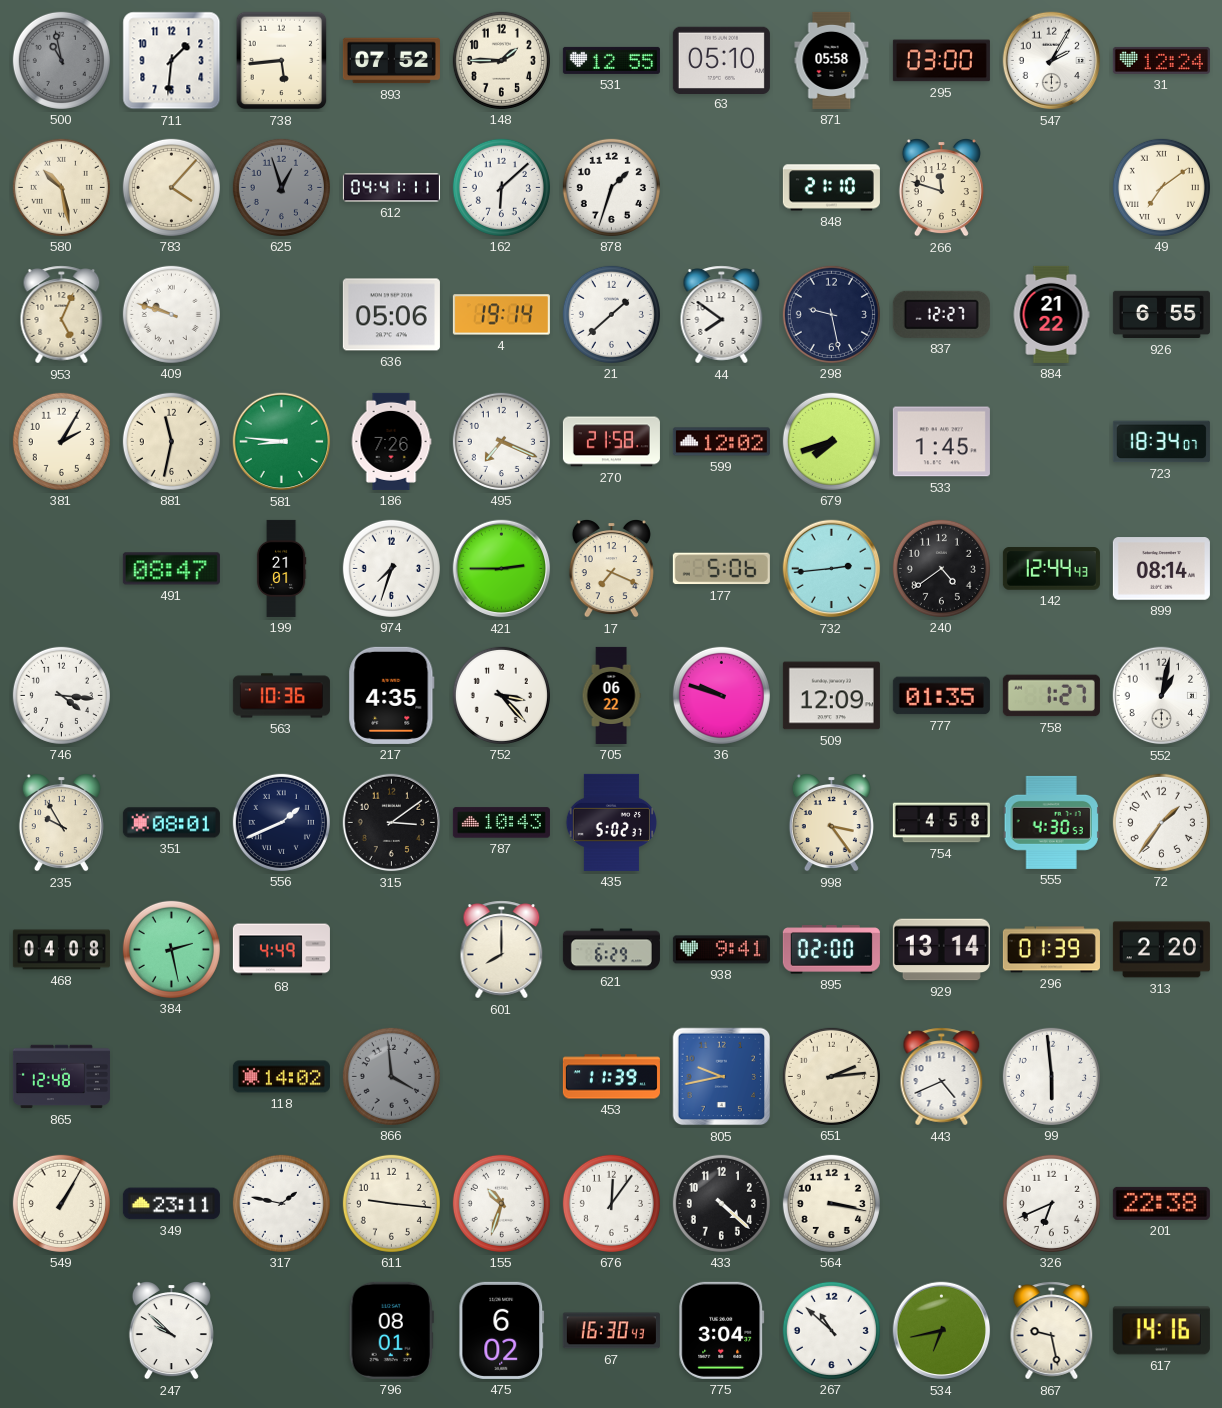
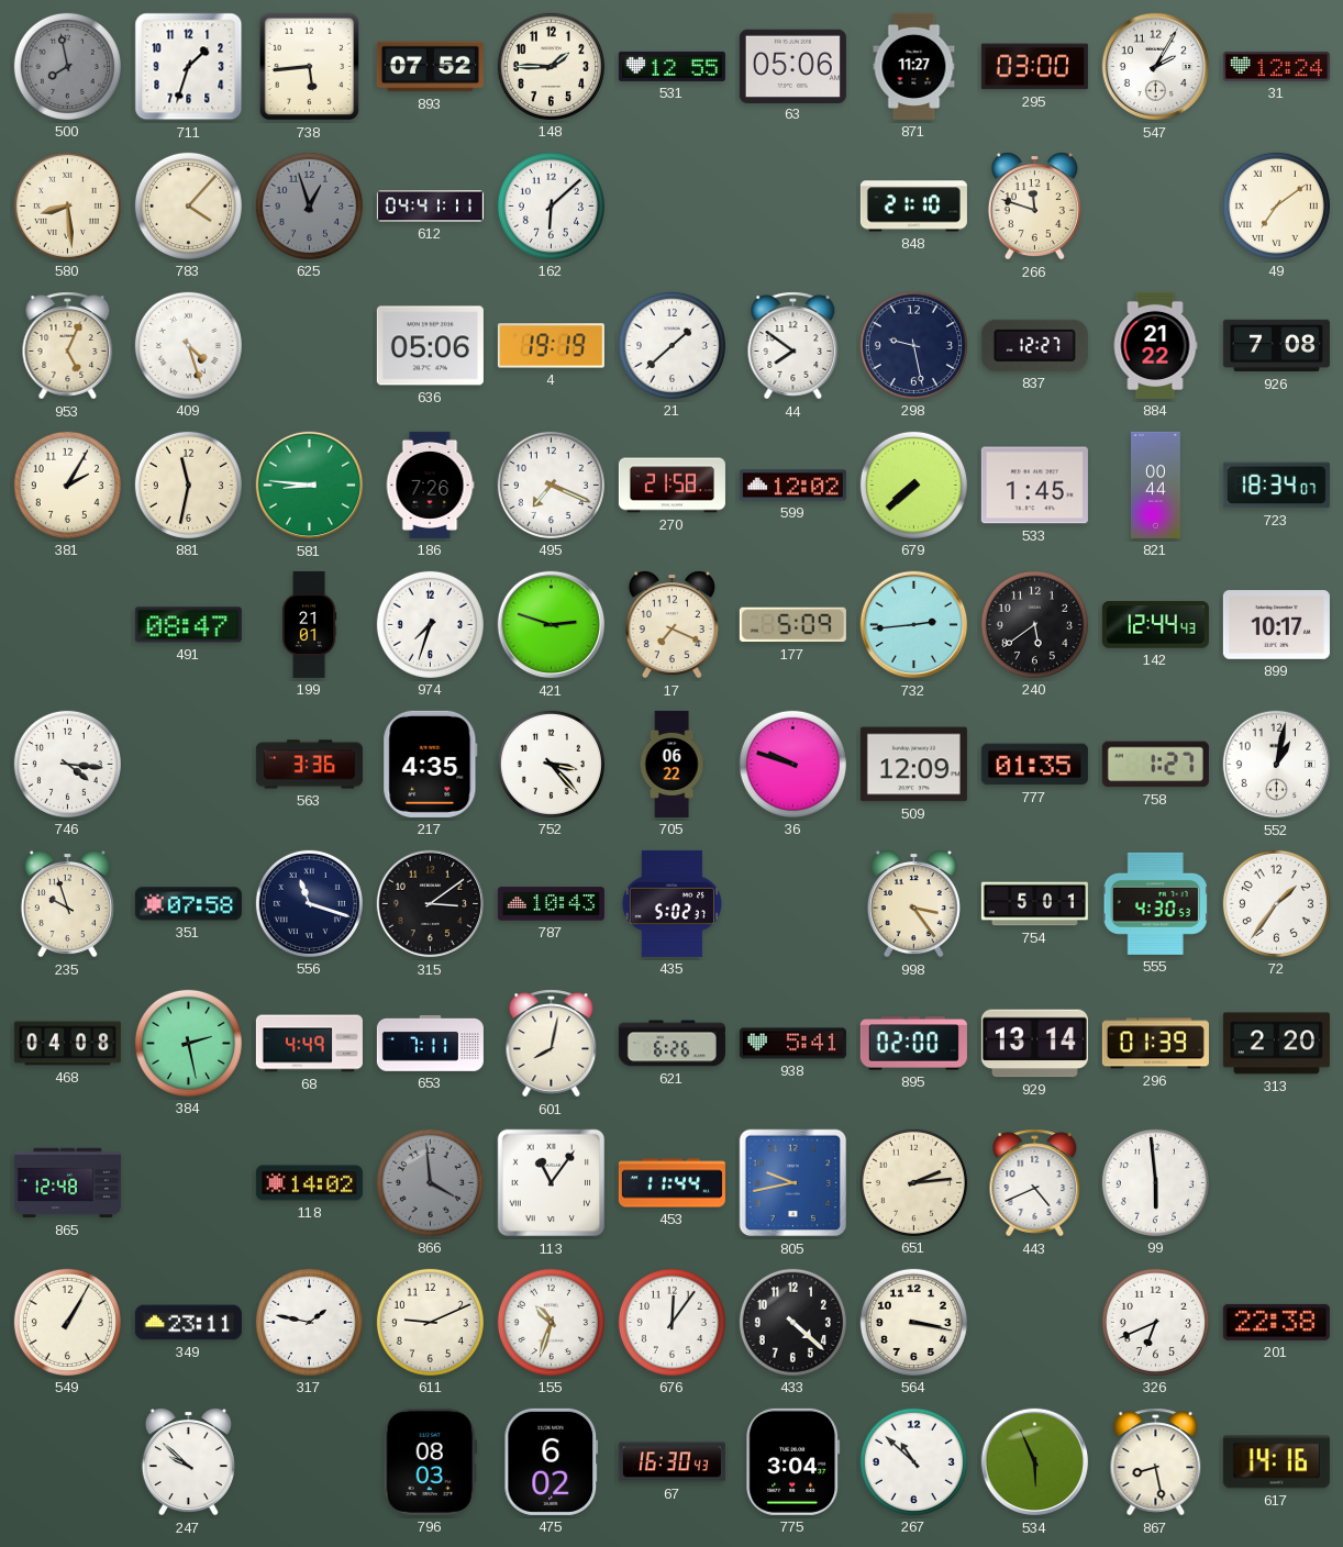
500: 10:58 -> 7:58 (67, 66)
711: 1:31 -> 1:33 (189, 67)
63: 05:10 -> 05:06 (792, 66)
871: 05:58 -> 11:27 (914, 66)
580: 10:28 -> 8:29 (67, 205)
878: 1:33 -> none (611, 187)
409: 9:48 -> 4:27 (188, 345)
4: 19:14 -> 19:19 (551, 346)
926: 6:55 -> 7:08 (1276, 346)
679: 7:42 -> 7:38 (913, 485)
821: none -> 00:44 (1156, 485)
421: 2:45 -> 2:48 (552, 625)
177: 5:06 -> 5:09 (792, 625)
240: 4:39 -> 5:39 (1034, 624)
899: 08:14 -> 10:17 (1276, 625)
563: 10:36 -> 3:36 (309, 765)
235: 9:55 -> 9:57 (67, 904)
351: 08:01 -> 07:58 (188, 904)
556: 1:41 -> 11:18 (309, 903)
754: 4:58 -> 5:01 (1034, 904)
653: none -> 7:11 (430, 1043)
601: 8:00 -> 8:02 (552, 1044)
621: 6:29 -> 6:26 (671, 1044)
938: 9:41 -> 5:41 (792, 1044)
113: none -> 11:06 (552, 1183)
453: 11:39 -> 11:44 (671, 1183)
611: 9:16 -> 9:11 (430, 1322)
796: 08:01 -> 08:03 (430, 1461)
534: 6:43 -> 5:56 (1035, 1462)
867: 9:28 -> 8:28 (1156, 1462)
